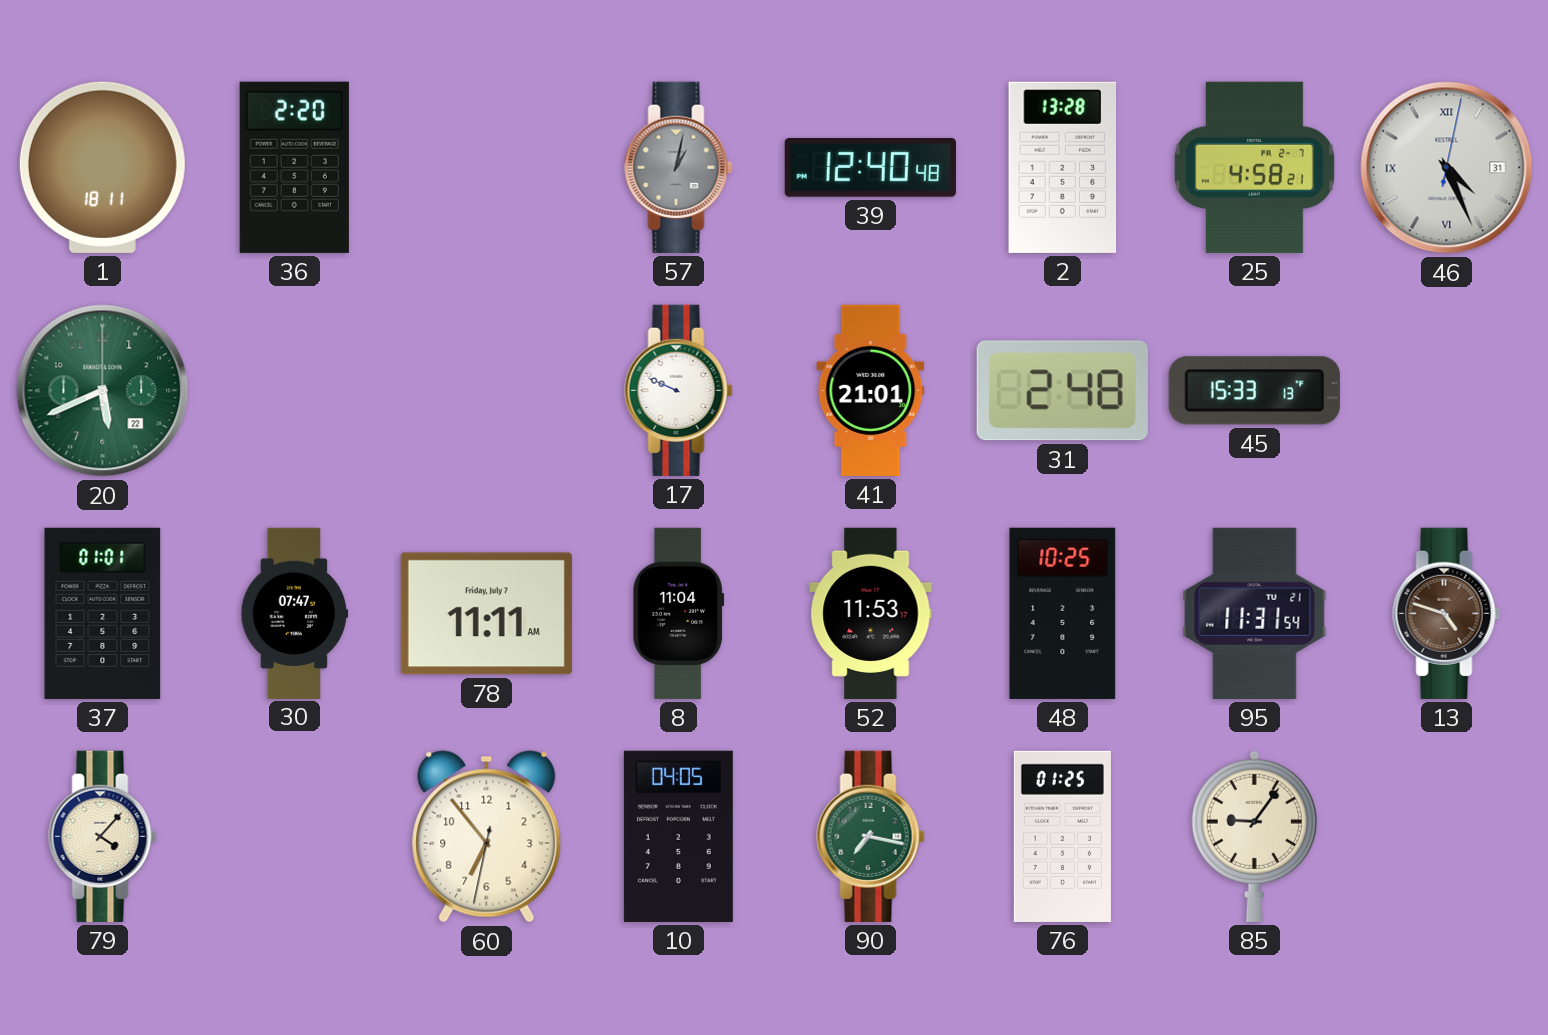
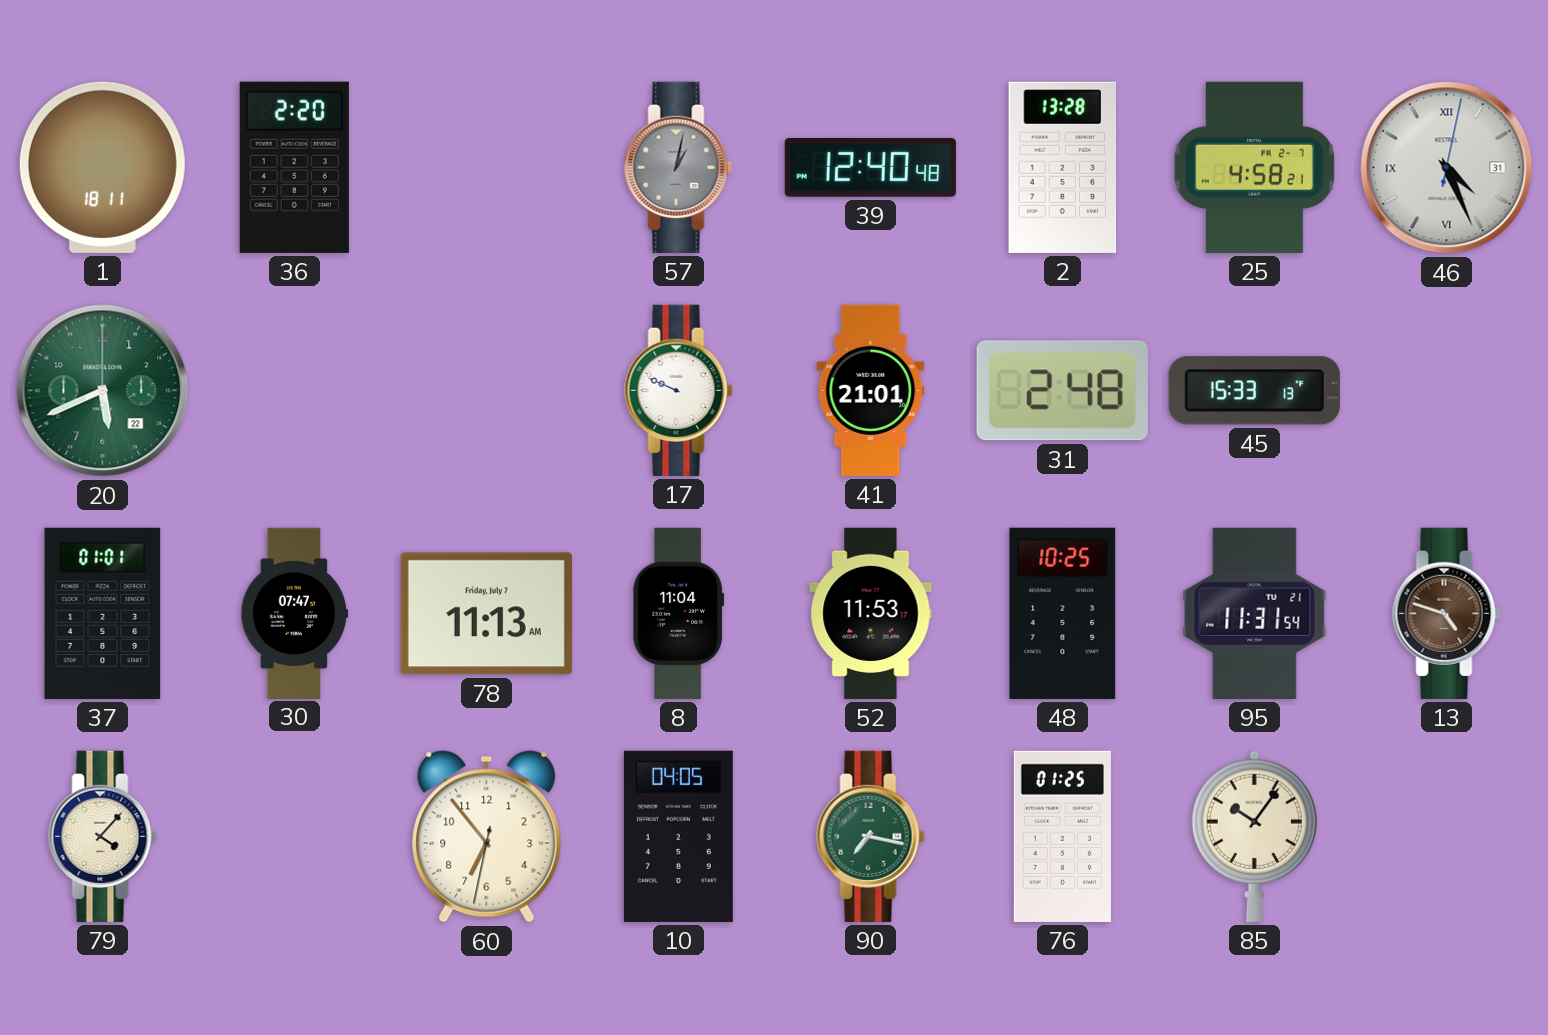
78: 11:11 -> 11:13 (486, 614)
85: 9:06 -> 10:06 (1254, 836)
